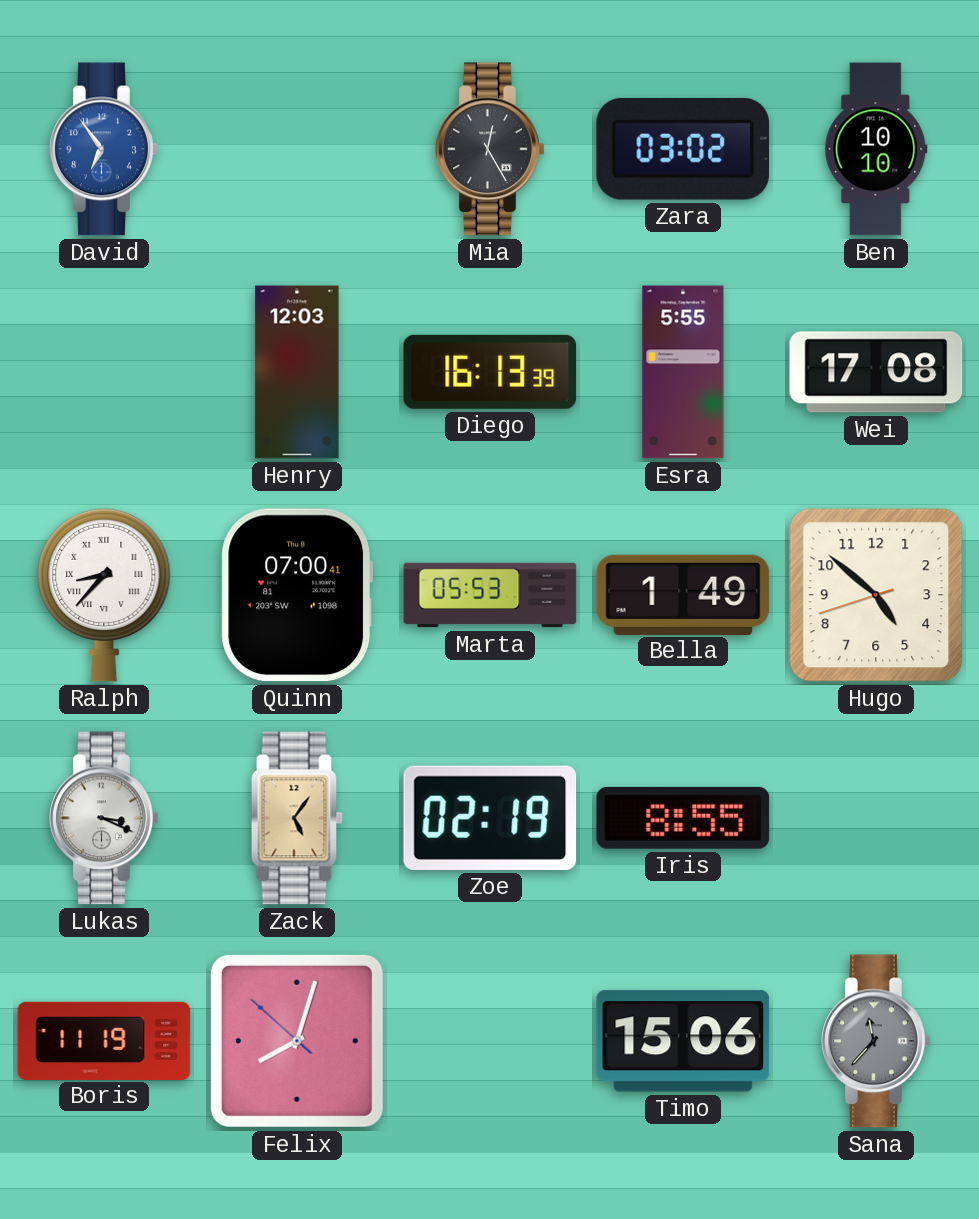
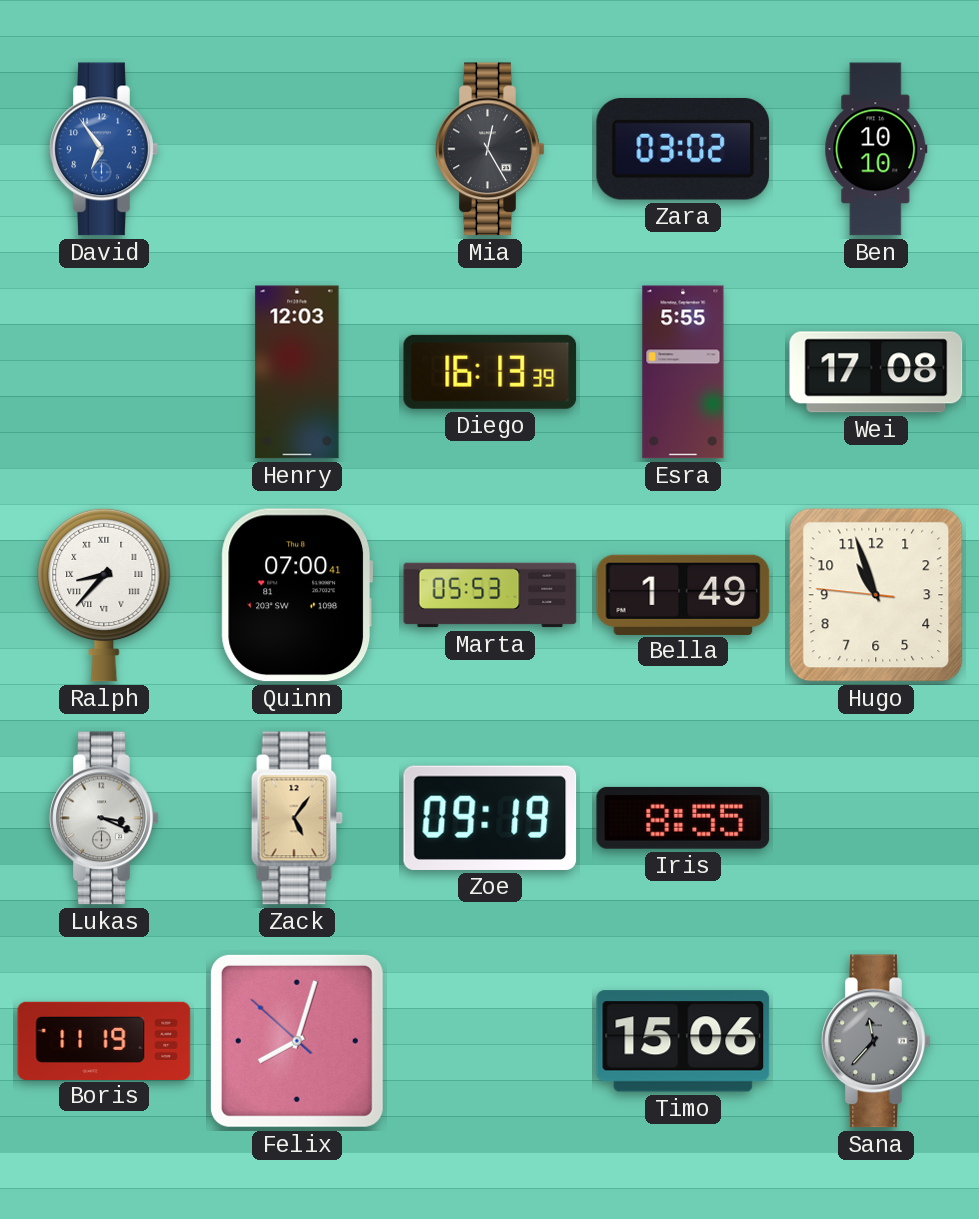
Hugo: 4:51 -> 10:56 (876, 595)
Zoe: 02:19 -> 09:19 (490, 818)
